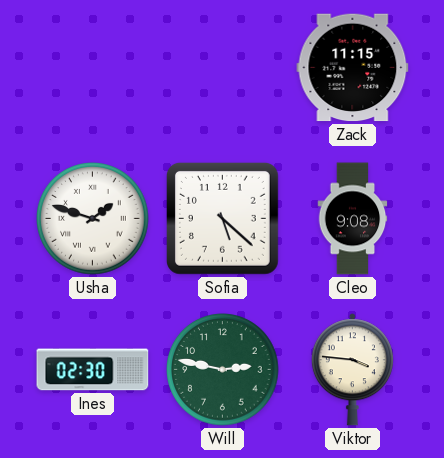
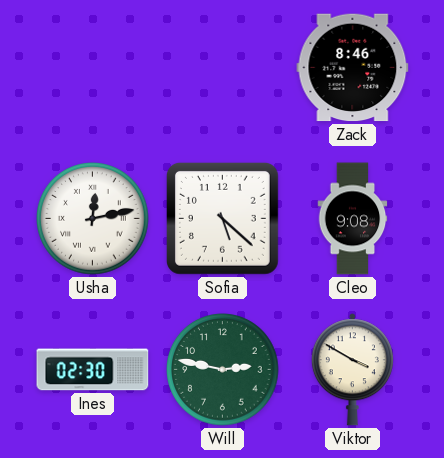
Zack: 11:15 -> 8:46 (353, 68)
Usha: 1:48 -> 12:13 (93, 219)
Viktor: 3:46 -> 3:50 (352, 370)
